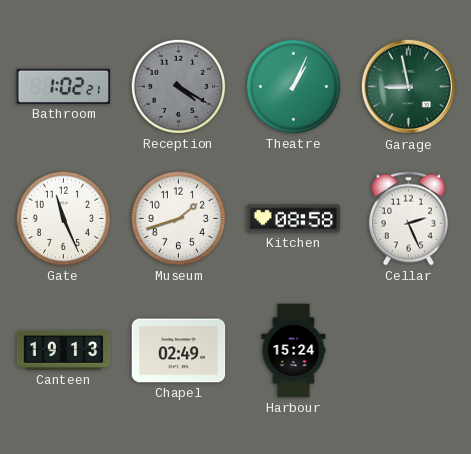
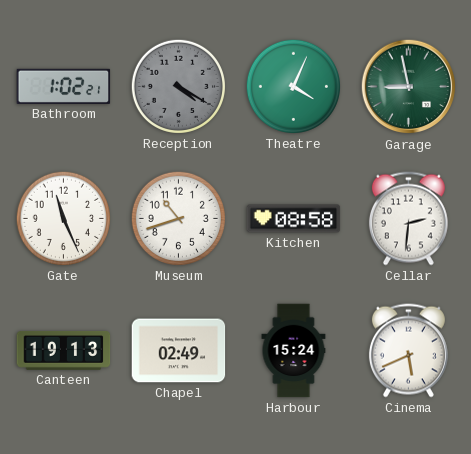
Theatre: 1:04 -> 4:04 (293, 86)
Museum: 1:42 -> 10:42 (178, 218)
Cellar: 2:26 -> 2:31 (408, 219)
Cinema: none -> 5:41 (408, 351)
